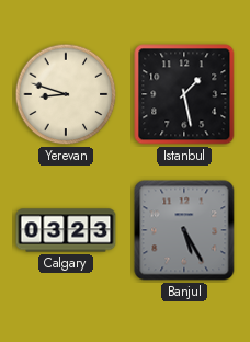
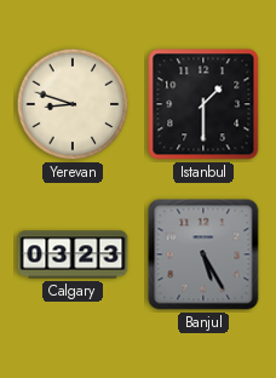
Istanbul: 1:28 -> 1:30 (203, 104)
